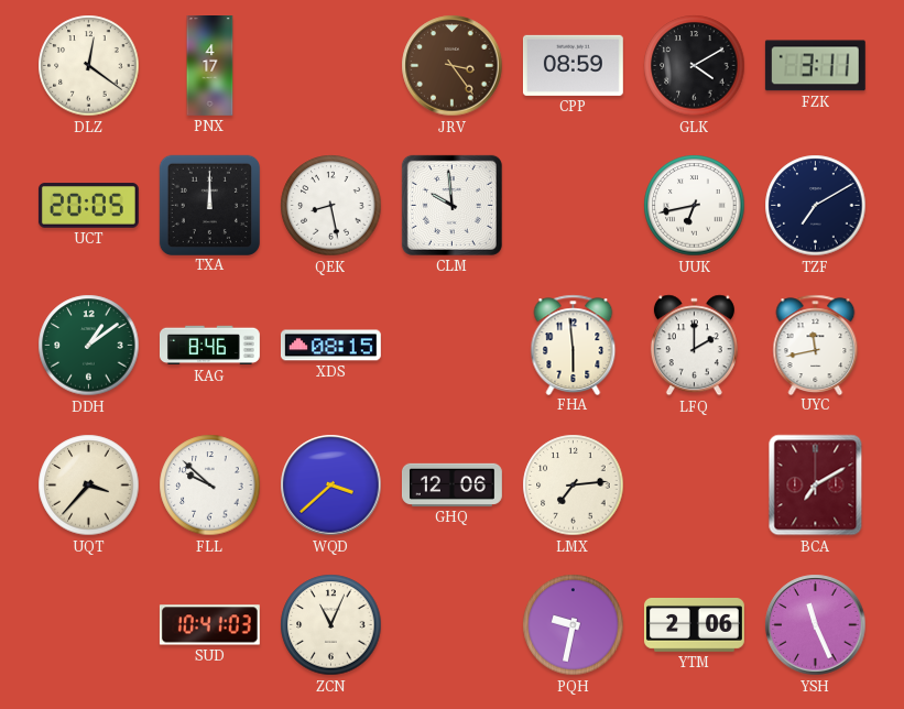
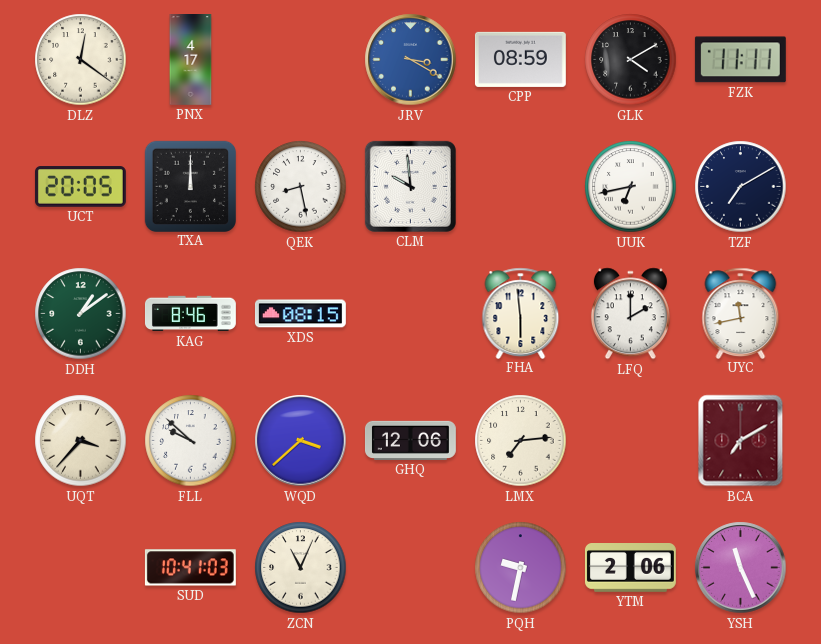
JRV: 3:24 -> 3:20 (411, 60)
JRV dial: brown -> blue (411, 60)
FZK: 3:11 -> 11:11 (740, 60)
